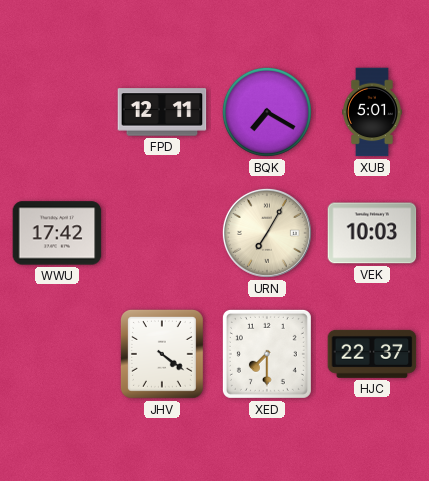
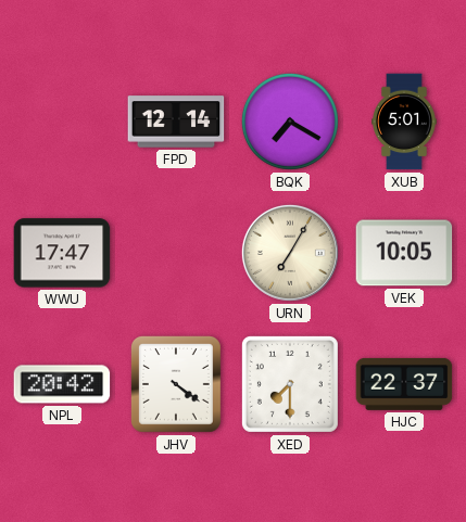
FPD: 12:11 -> 12:14 (176, 122)
WWU: 17:42 -> 17:47 (62, 253)
VEK: 10:03 -> 10:05 (404, 253)
NPL: none -> 20:42 (62, 384)
